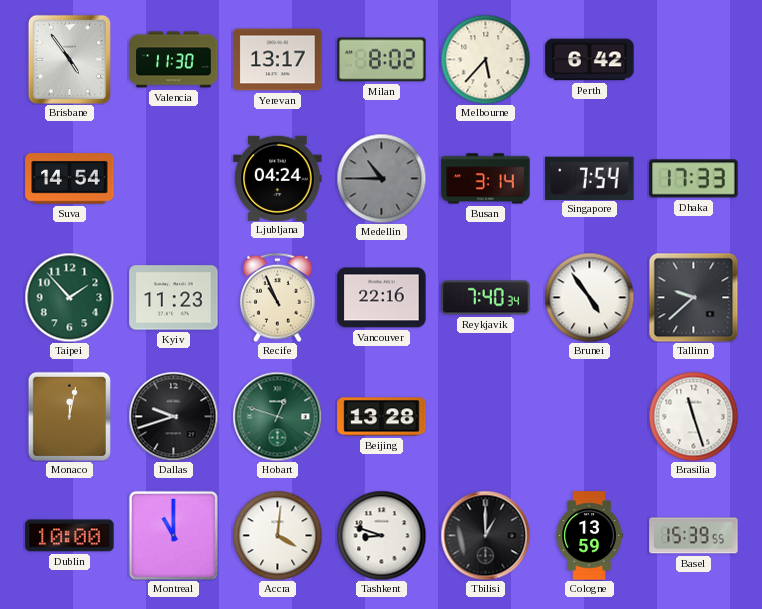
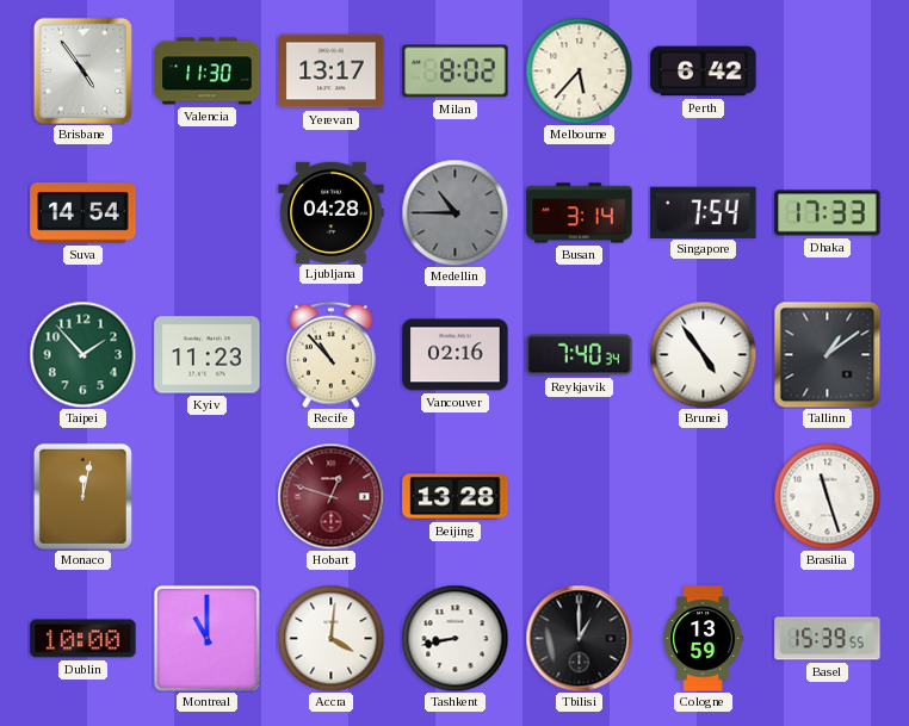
Ljubljana: 04:24 -> 04:28 (332, 212)
Recife: 10:56 -> 10:53 (330, 354)
Vancouver: 22:16 -> 02:16 (456, 355)
Tallinn: 9:38 -> 1:09 (827, 354)
Dallas: 9:42 -> none (173, 416)
Hobart dial: green -> burgundy (330, 496)
Tashkent: 8:48 -> 8:43 (455, 638)
